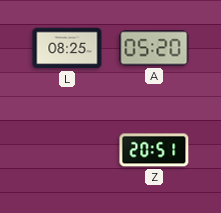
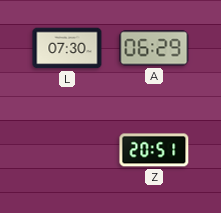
L: 08:25 -> 07:30 (67, 48)
A: 05:20 -> 06:29 (154, 48)
